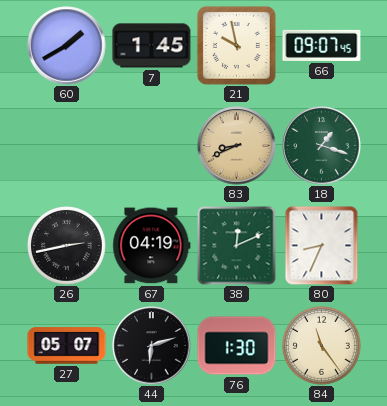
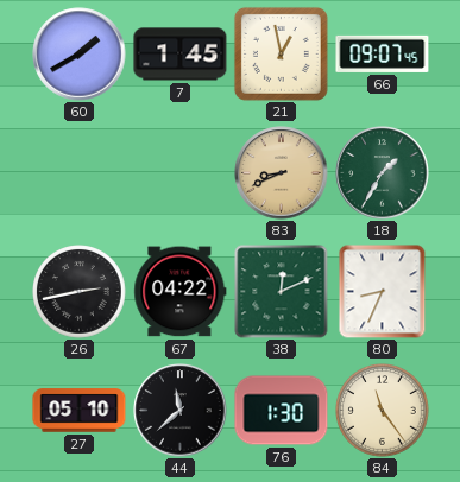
21: 9:58 -> 12:58 (281, 53)
18: 1:18 -> 1:35 (383, 173)
67: 04:19 -> 04:22 (181, 292)
27: 05:07 -> 05:10 (80, 411)
44: 6:12 -> 11:38 (181, 411)
